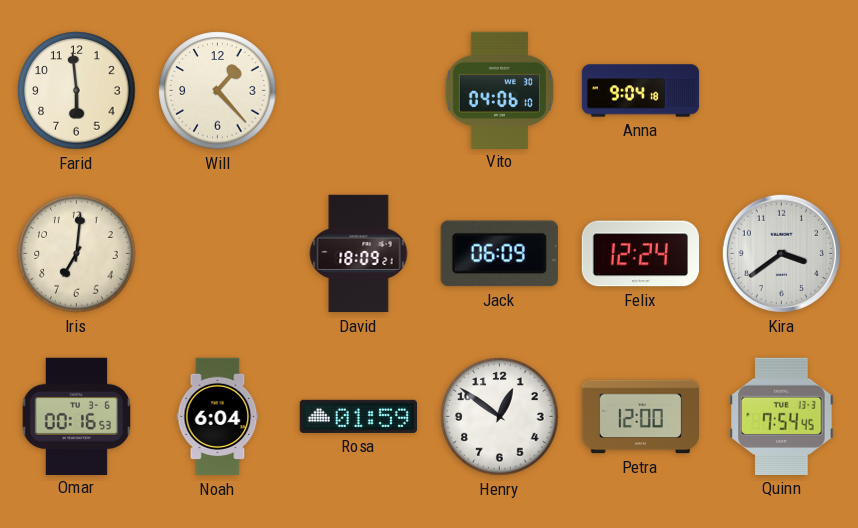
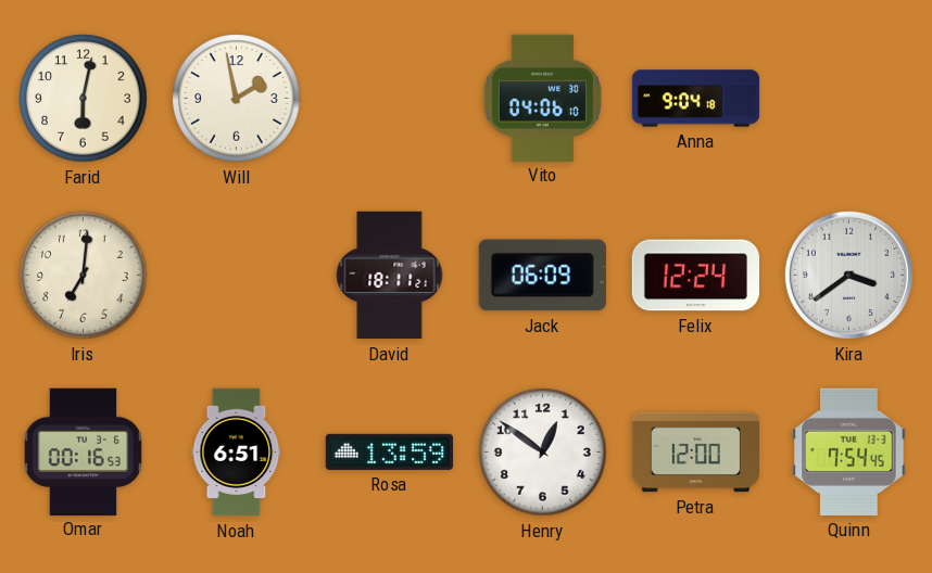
Farid: 5:59 -> 6:02 (84, 99)
Will: 1:23 -> 1:58 (237, 99)
David: 18:09 -> 18:11 (390, 276)
Noah: 6:04 -> 6:51 (237, 453)
Rosa: 01:59 -> 13:59 (389, 451)
